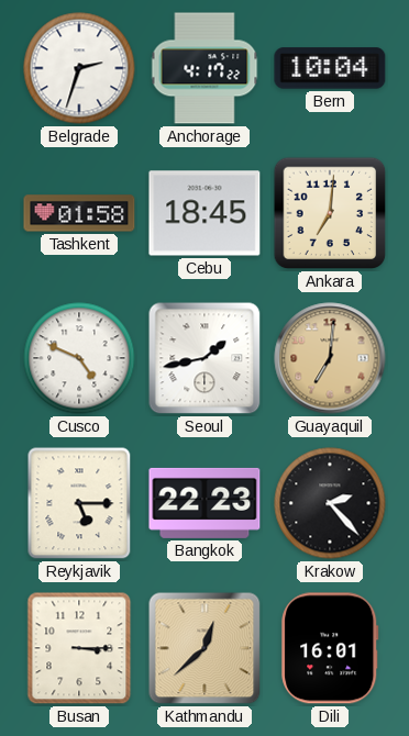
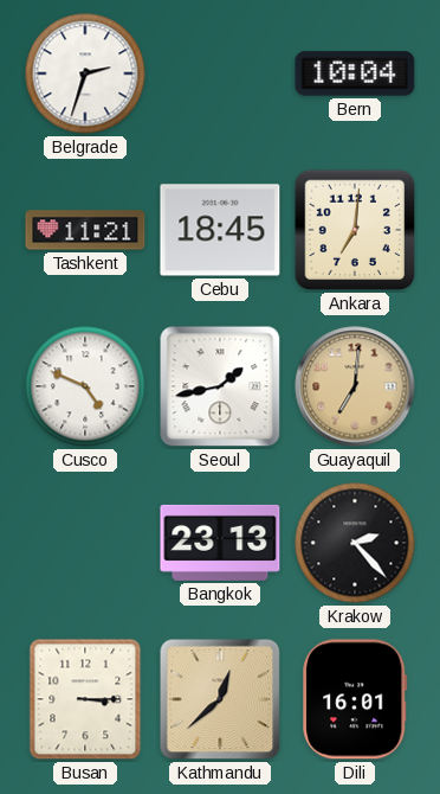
Anchorage: 4:17 -> none (204, 68)
Tashkent: 01:58 -> 11:21 (85, 230)
Reykjavik: 5:15 -> none (79, 503)
Bangkok: 22:23 -> 23:13 (220, 543)
